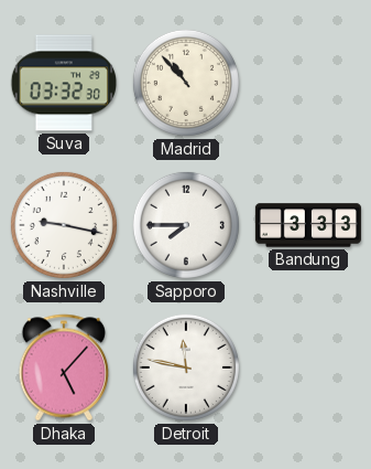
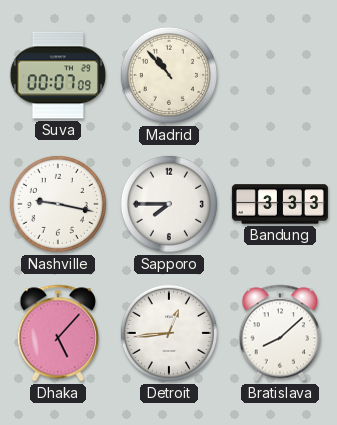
Suva: 03:32 -> 00:07 (57, 75)
Detroit: 11:47 -> 12:44 (169, 333)
Bratislava: none -> 8:08 (280, 333)
